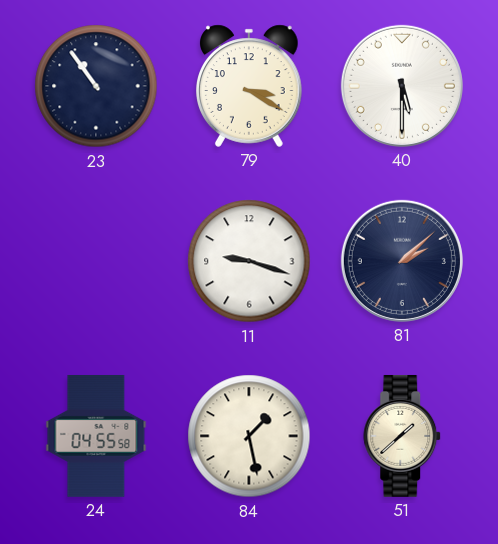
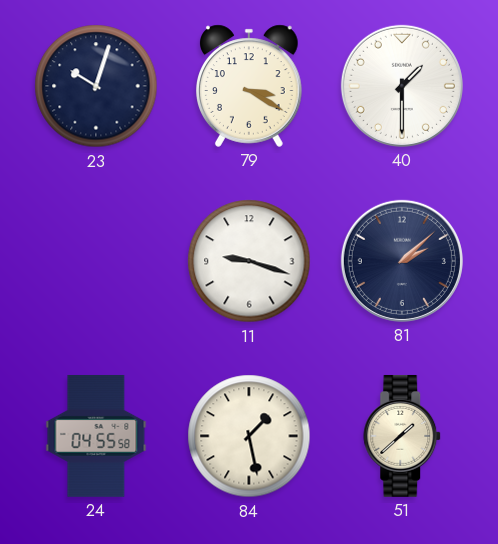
23: 10:54 -> 10:03 (96, 86)
40: 5:30 -> 1:30 (402, 86)
